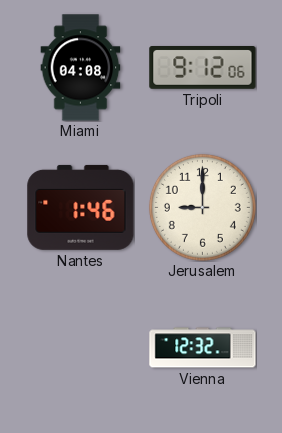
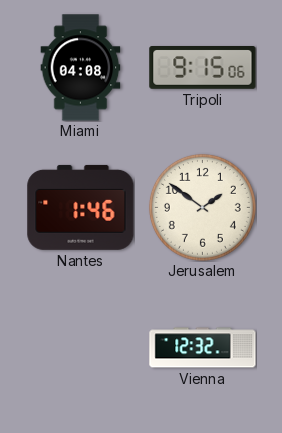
Tripoli: 9:12 -> 9:15 (203, 68)
Jerusalem: 9:00 -> 1:51 (202, 207)
